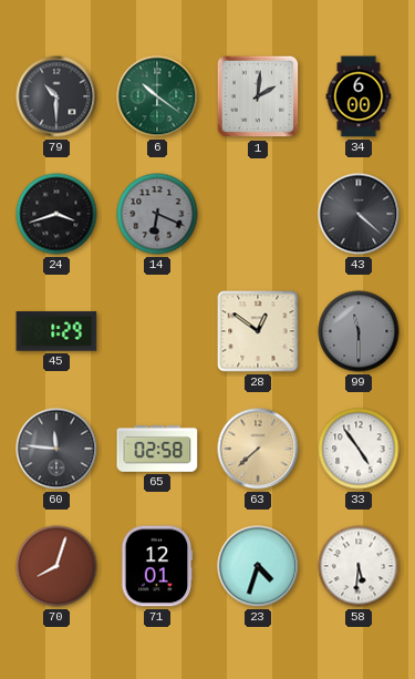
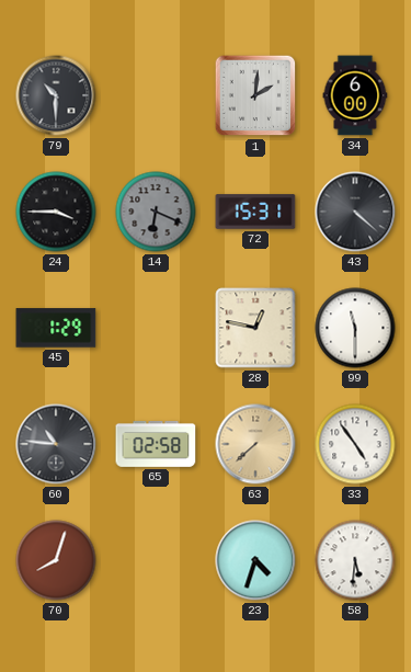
6: 10:21 -> none (157, 96)
24: 3:42 -> 3:45 (56, 212)
72: none -> 15:31 (255, 212)
28: 12:51 -> 12:47 (255, 328)
99 dial: grey -> white (355, 328)
60: 11:46 -> 10:46 (56, 444)
71: 12:01 -> none (157, 566)
